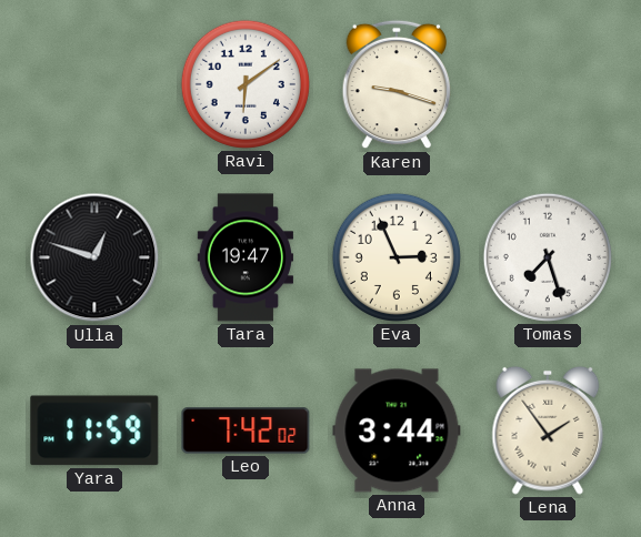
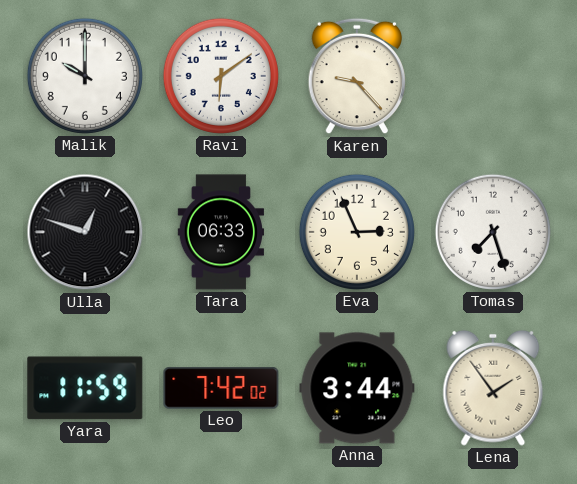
Malik: none -> 10:00 (85, 76)
Karen: 9:18 -> 9:23 (356, 76)
Tara: 19:47 -> 06:33 (220, 232)
